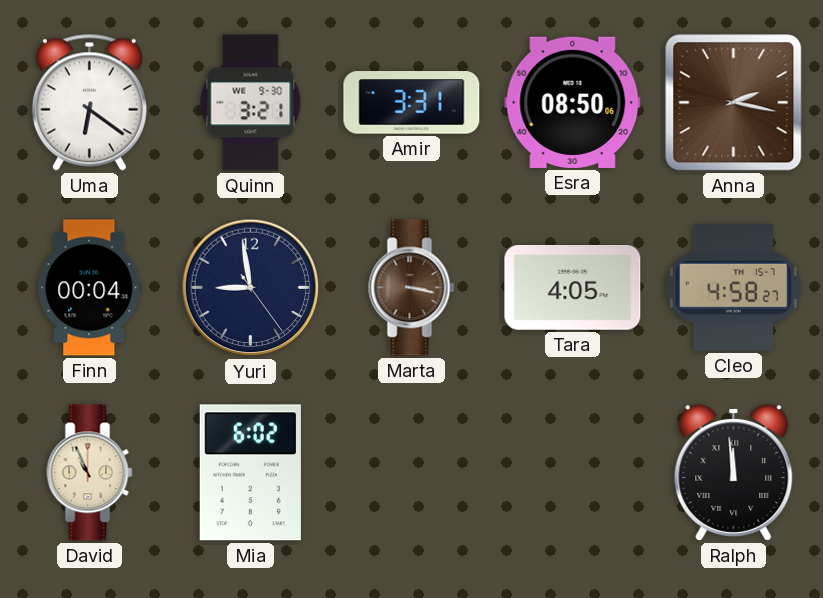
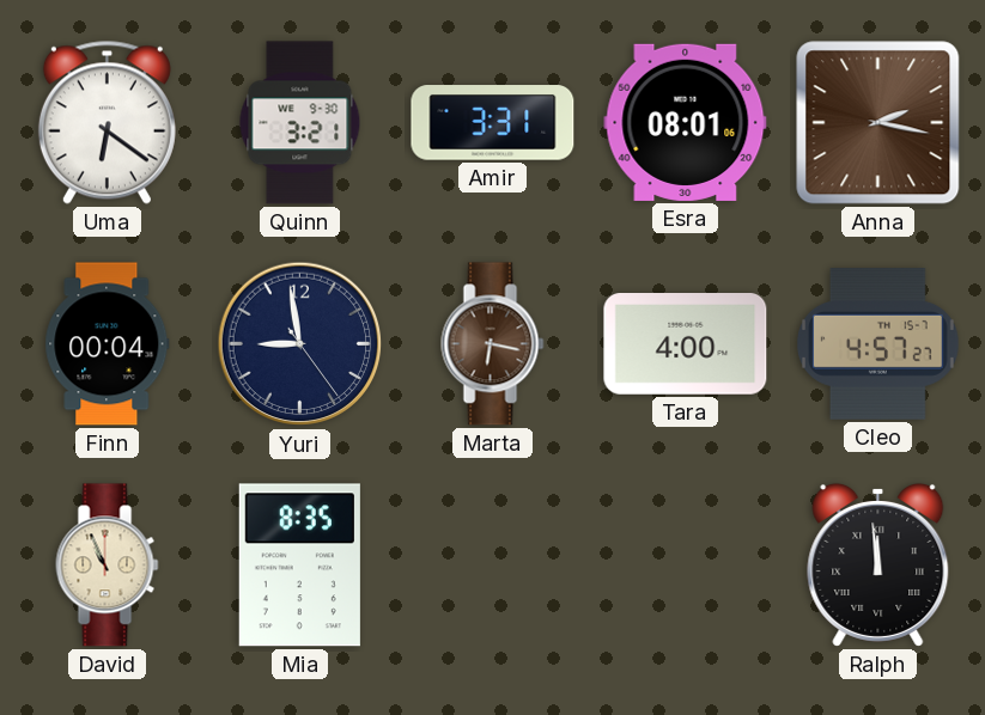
Esra: 08:50 -> 08:01 (686, 122)
Marta: 3:17 -> 6:17 (493, 344)
Tara: 4:05 -> 4:00 (686, 344)
Cleo: 4:58 -> 4:57 (877, 344)
Mia: 6:02 -> 8:35 (299, 566)
